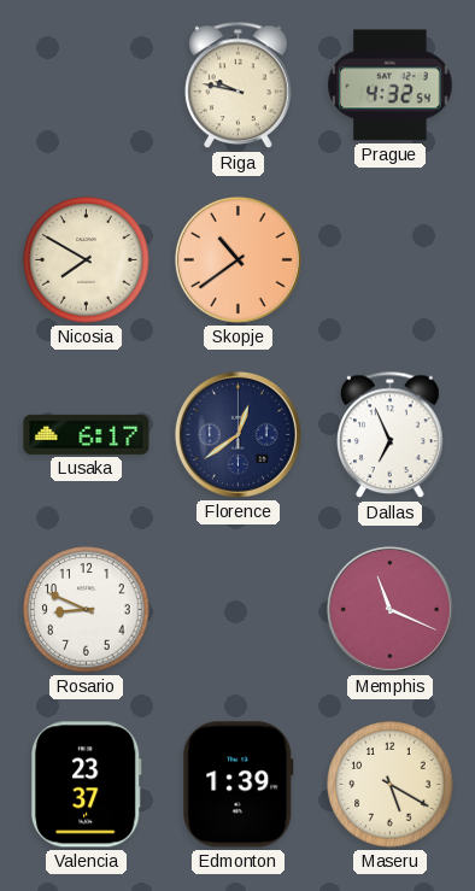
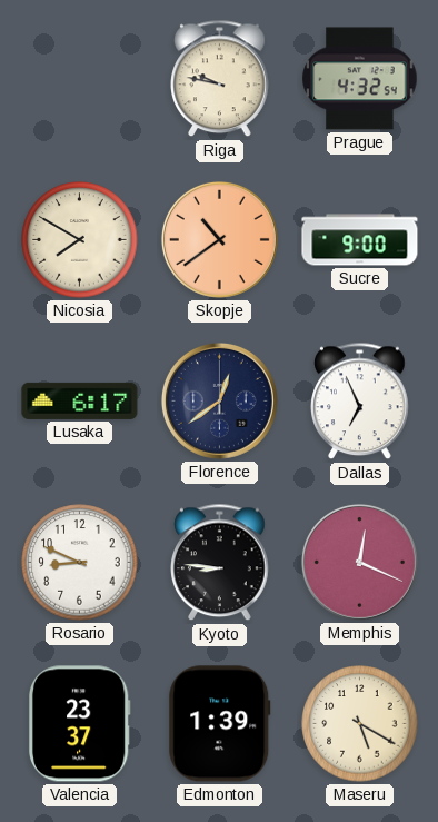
Sucre: none -> 9:00 (360, 240)
Kyoto: none -> 8:46 (220, 563)
Memphis: 11:19 -> 12:19 (359, 562)
